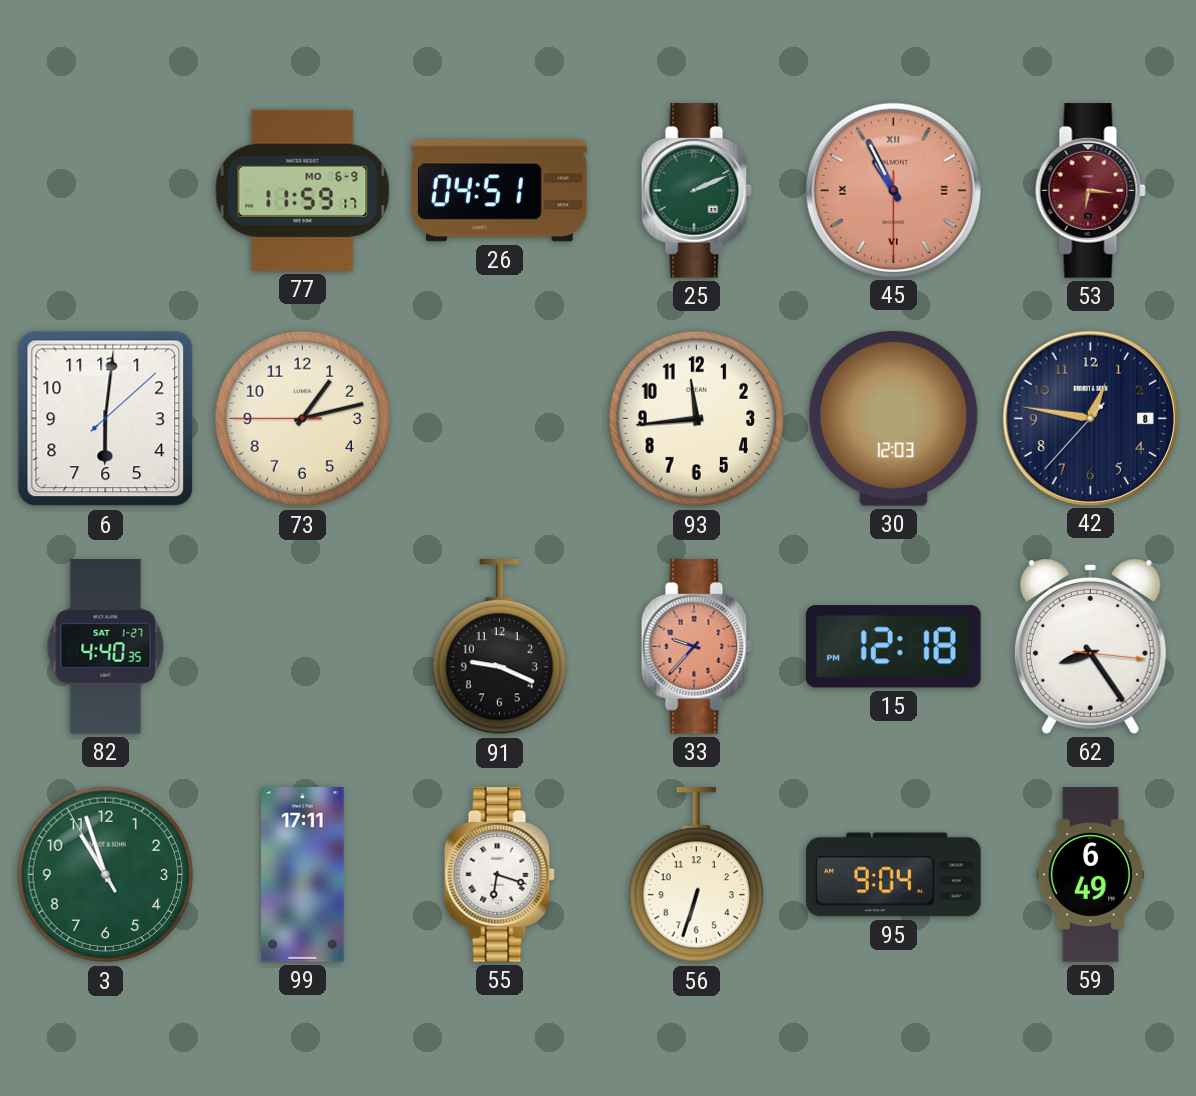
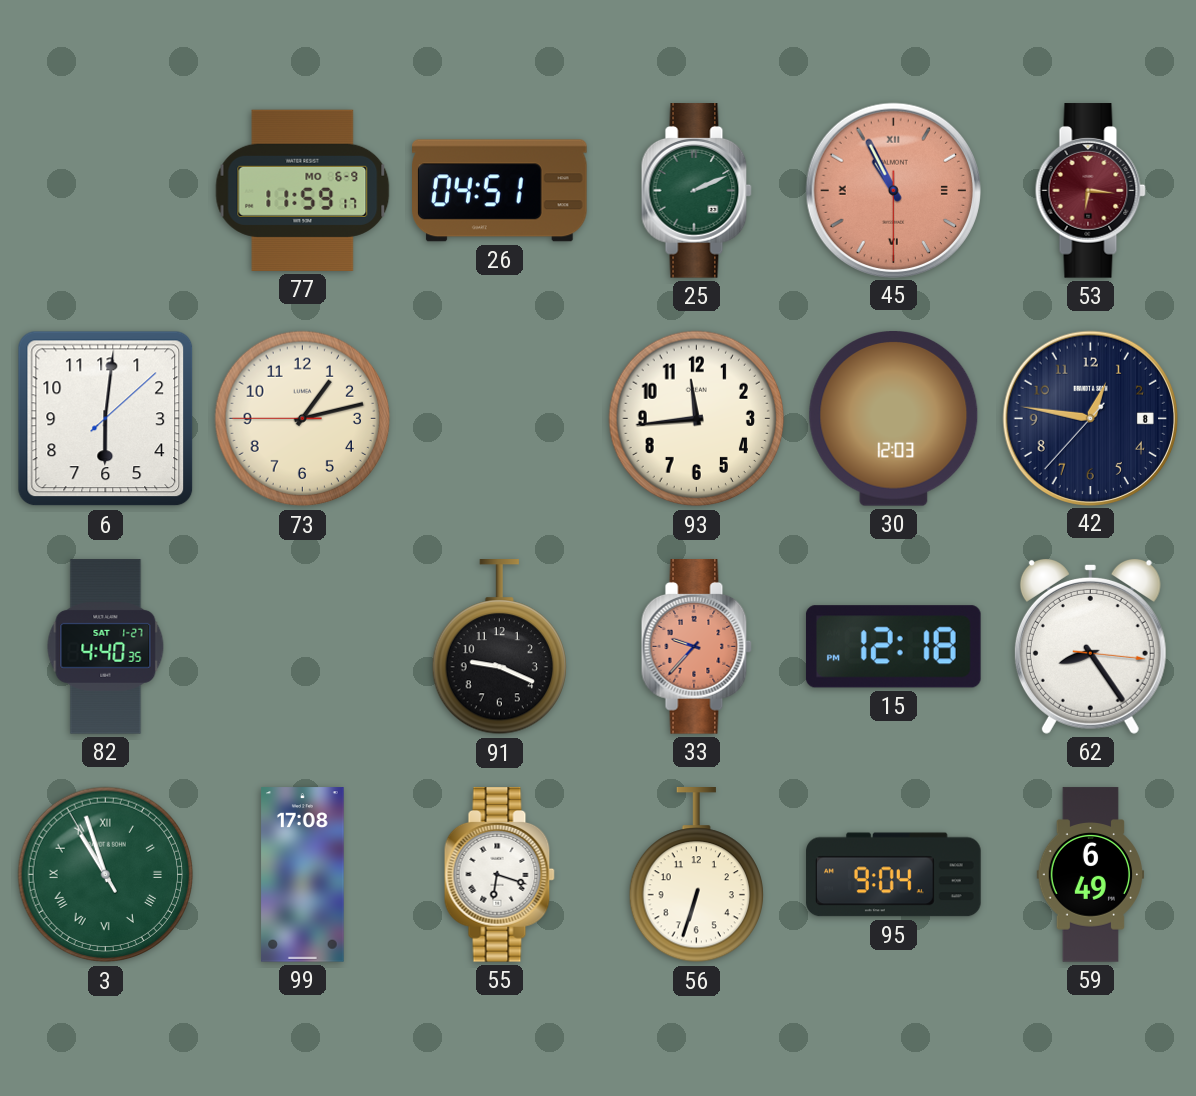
3 numerals: Arabic -> Roman (106, 875)
99: 17:11 -> 17:08 (303, 875)
